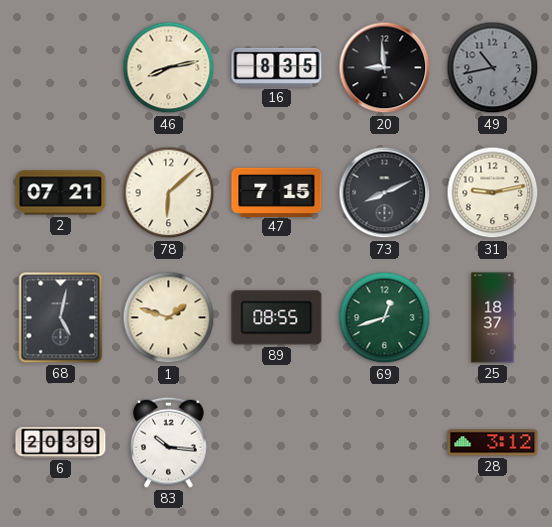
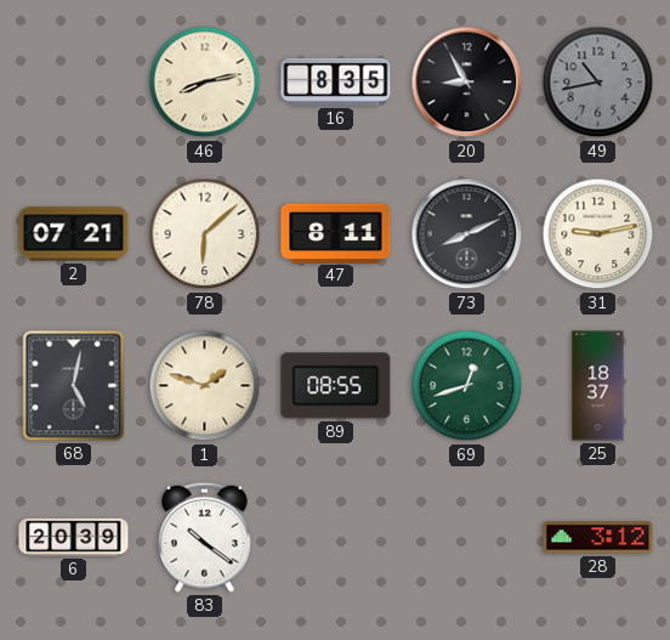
20: 8:59 -> 8:55 (467, 83)
47: 7:15 -> 8:11 (336, 233)
83: 10:16 -> 10:21 (205, 537)
